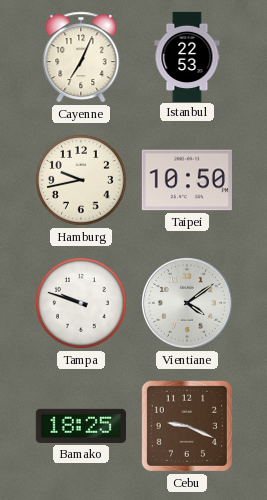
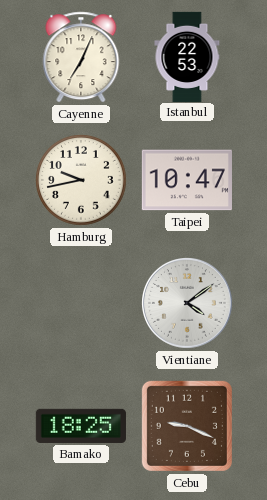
Taipei: 10:50 -> 10:47 (187, 180)
Tampa: 9:48 -> none (82, 304)
